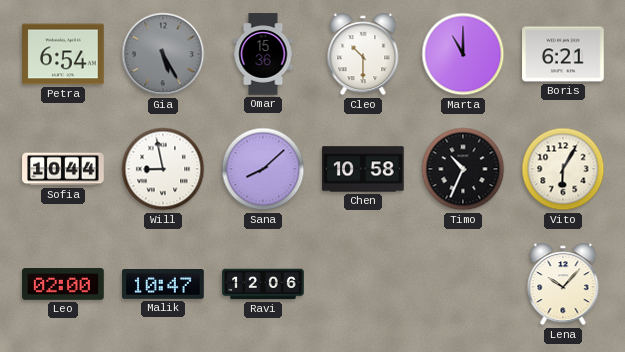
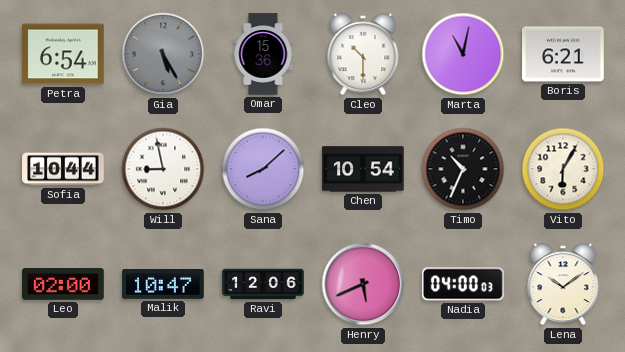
Marta: 11:00 -> 11:02 (463, 54)
Chen: 10:58 -> 10:54 (363, 169)
Henry: none -> 5:41 (363, 284)
Nadia: none -> 04:00 (464, 284)
Lena: 10:07 -> 10:09 (563, 284)
